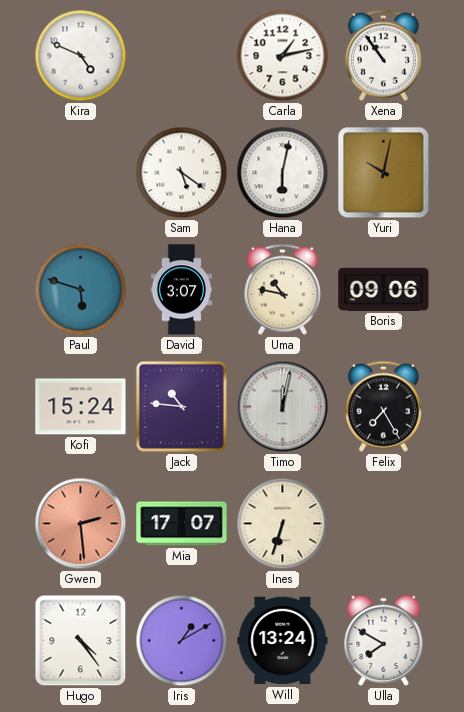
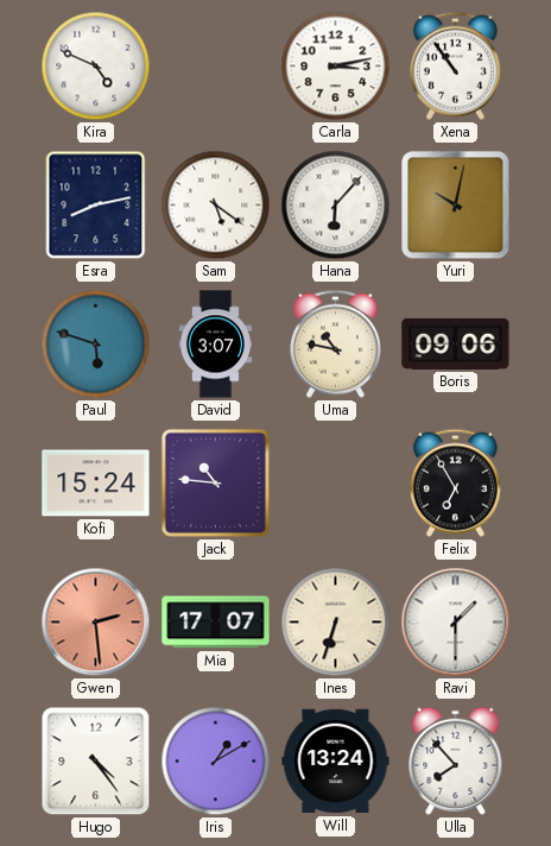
Carla: 1:13 -> 3:13 (336, 67)
Esra: none -> 8:13 (96, 206)
Hana: 6:02 -> 6:07 (336, 206)
Timo: 12:02 -> none (283, 407)
Felix: 7:25 -> 6:55 (455, 482)
Ravi: none -> 1:30 (456, 623)
Ulla: 7:50 -> 7:53 (456, 760)
